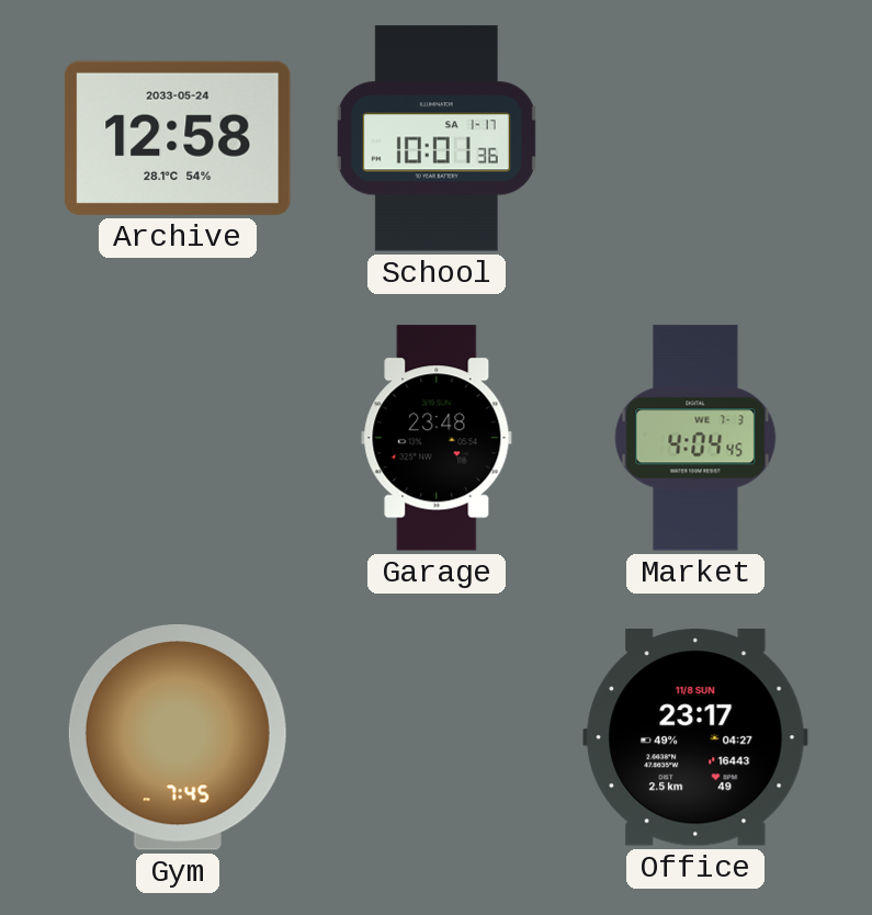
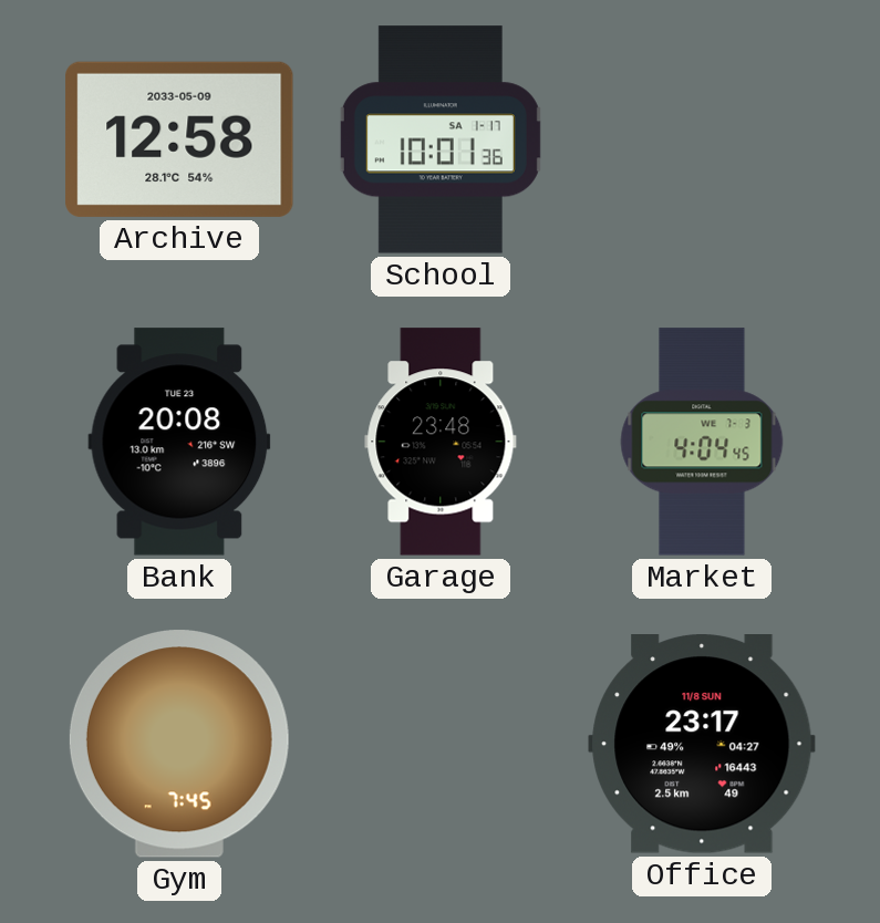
Archive date: 2033-05-24 -> 2033-05-09 (179, 139)
Bank: none -> 20:08 (179, 442)
